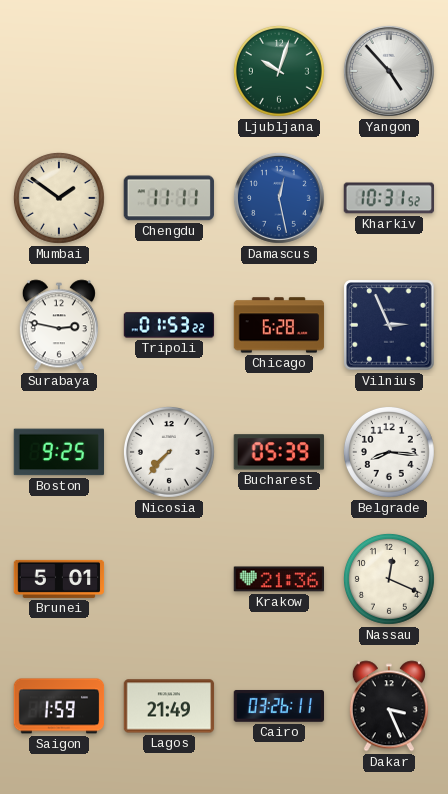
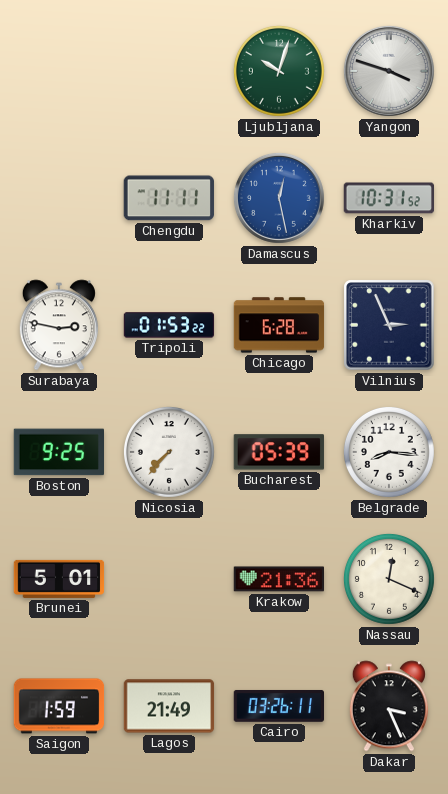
Yangon: 4:53 -> 3:48 (389, 71)
Mumbai: 1:51 -> none (59, 198)
